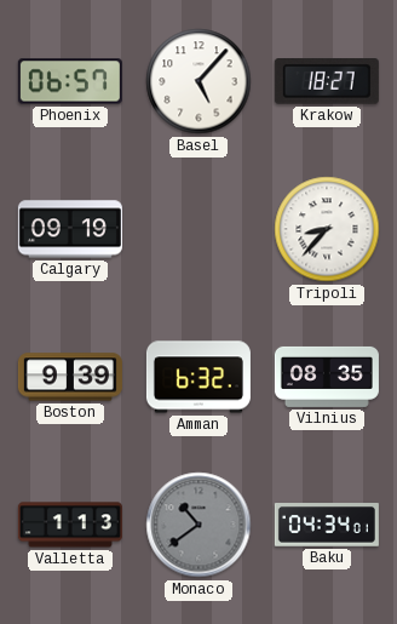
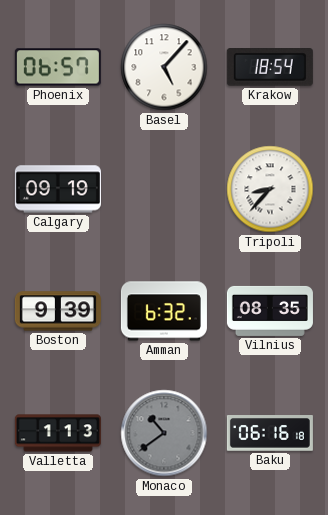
Krakow: 18:27 -> 18:54 (270, 68)
Baku: 04:34 -> 06:16 (270, 433)
